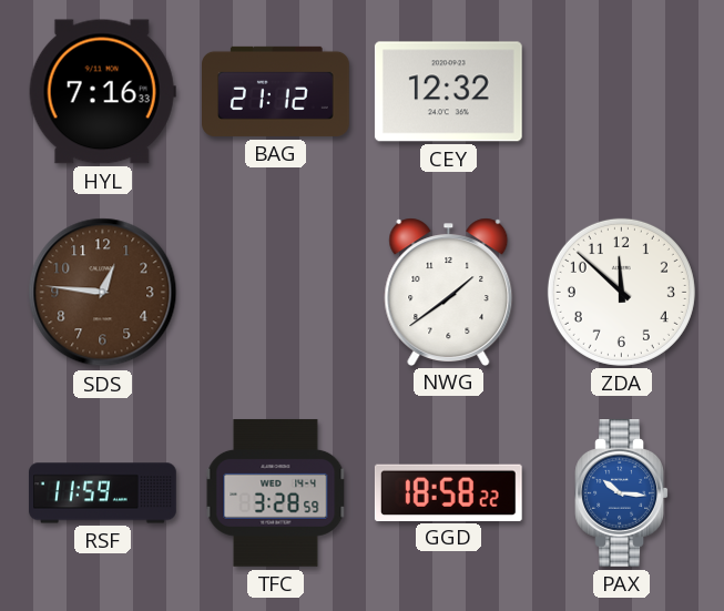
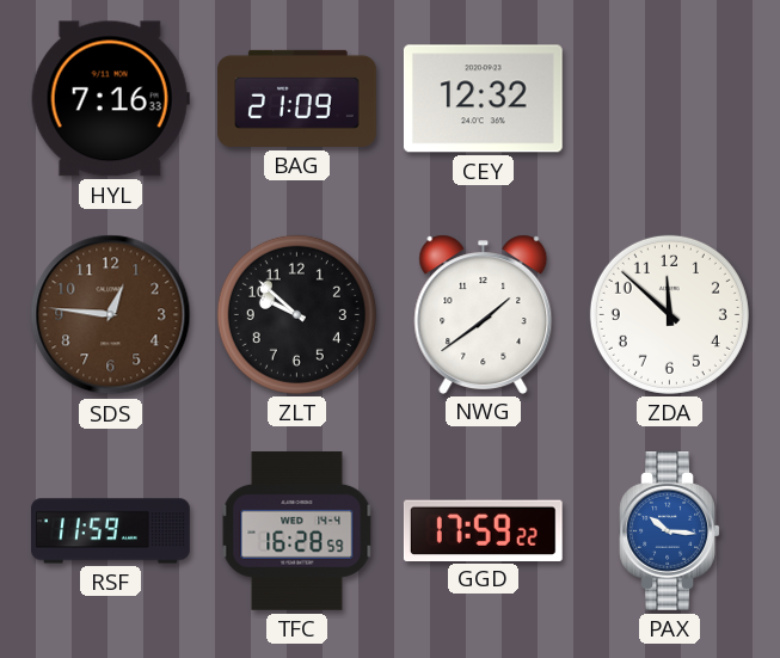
BAG: 21:12 -> 21:09 (297, 98)
ZLT: none -> 9:52 (296, 314)
TFC: 3:28 -> 16:28 (297, 530)
GGD: 18:58 -> 17:59 (483, 530)
